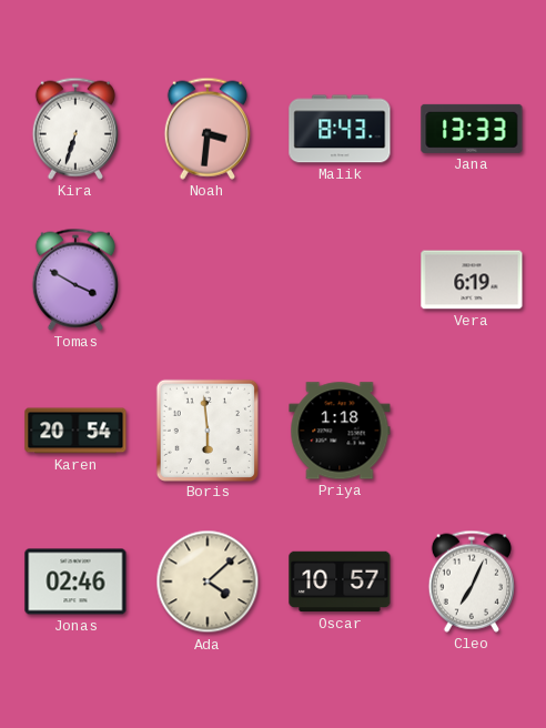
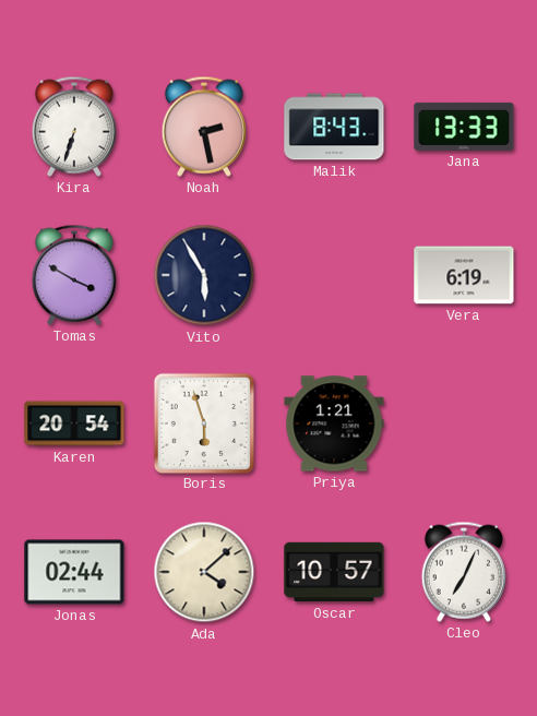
Noah: 3:31 -> 2:28 (204, 127)
Vito: none -> 5:55 (204, 275)
Boris: 5:59 -> 5:57 (203, 422)
Priya: 1:18 -> 1:21 (334, 423)
Jonas: 02:46 -> 02:44 (74, 572)
